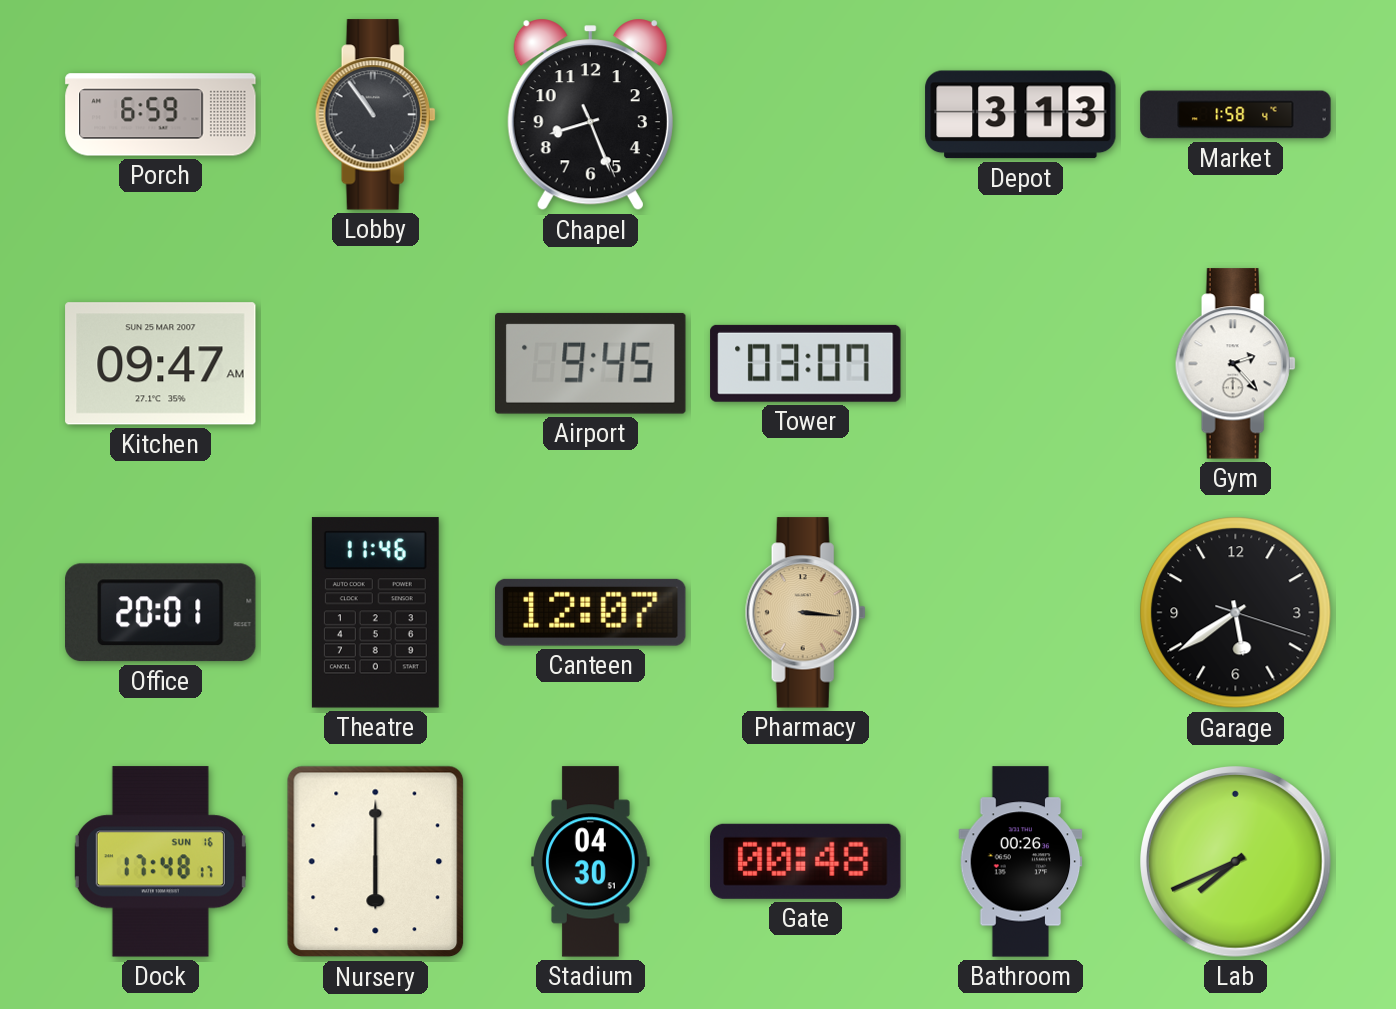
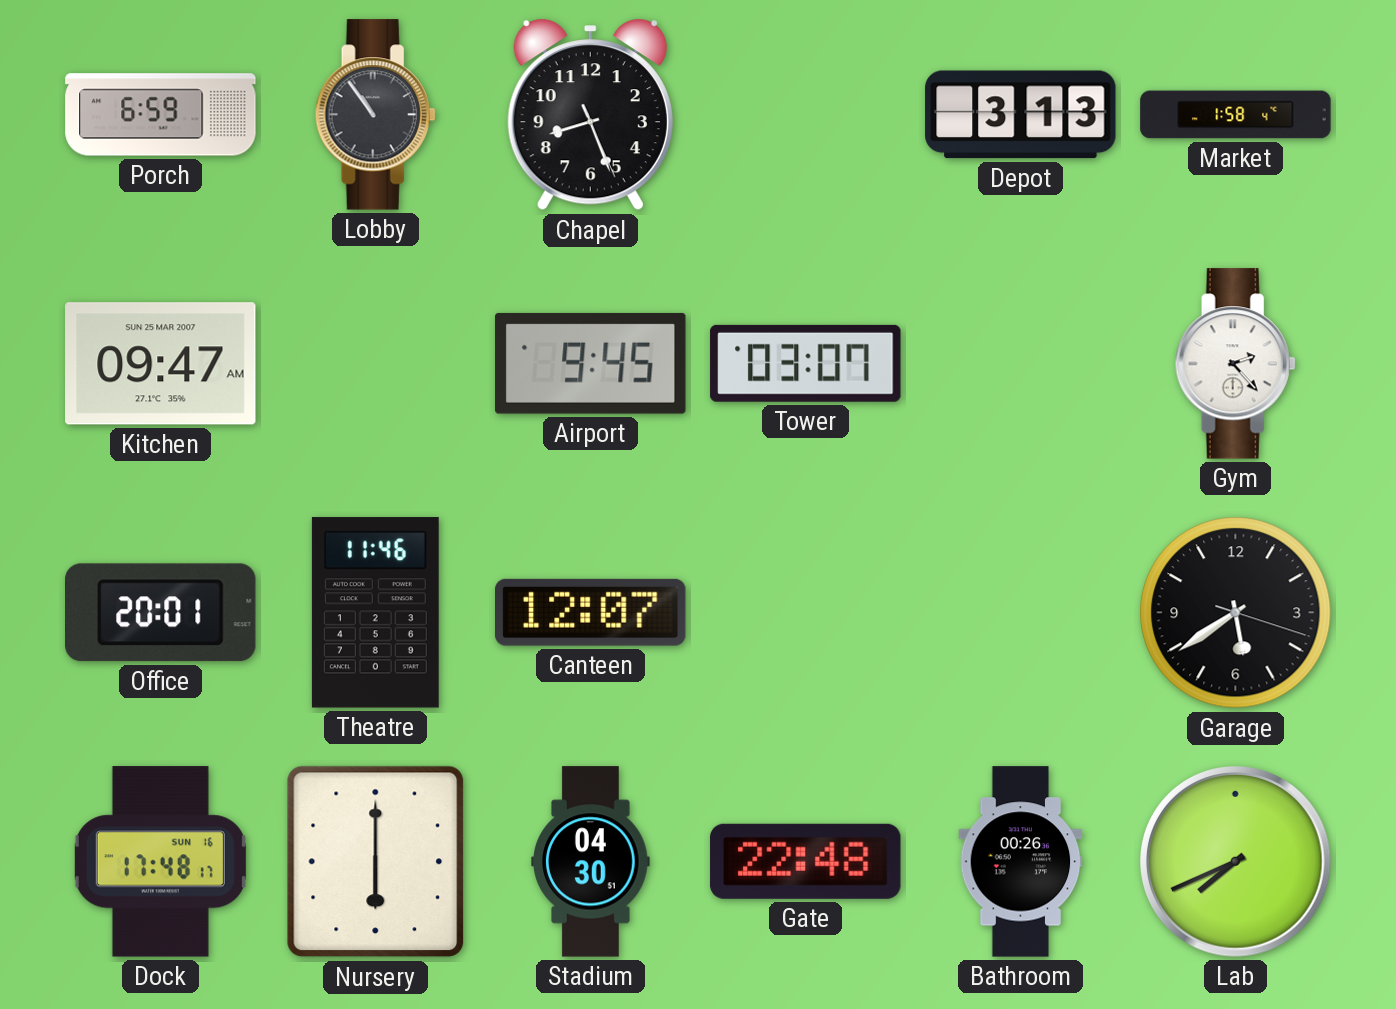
Pharmacy: 3:16 -> none (805, 613)
Gate: 00:48 -> 22:48 (806, 861)
